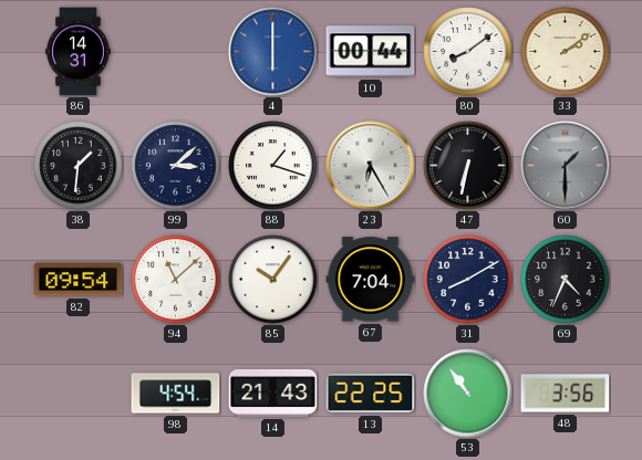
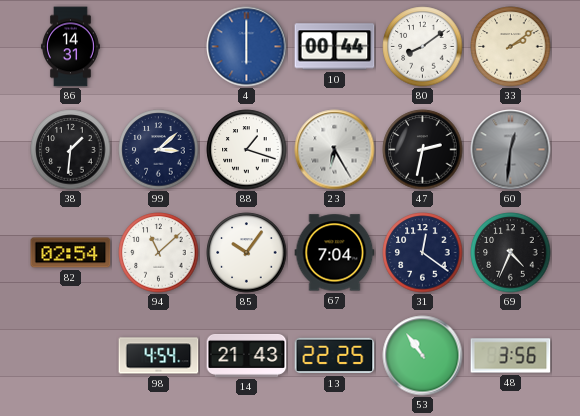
47: 6:32 -> 2:32 (423, 150)
60: 1:30 -> 12:31 (511, 150)
82: 09:54 -> 02:54 (71, 253)
31: 8:10 -> 12:21 (423, 253)
